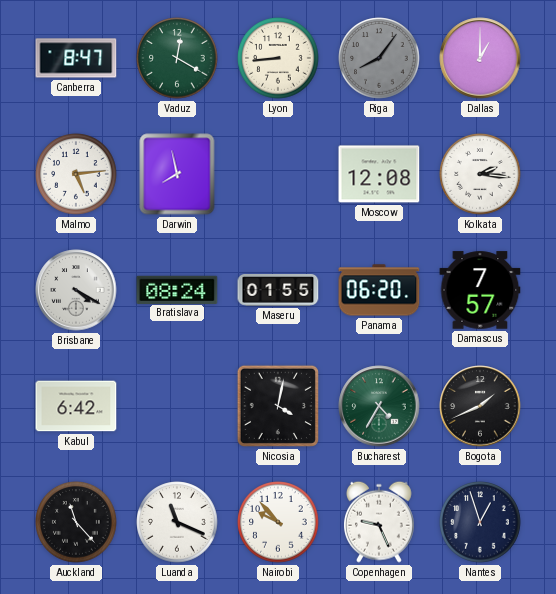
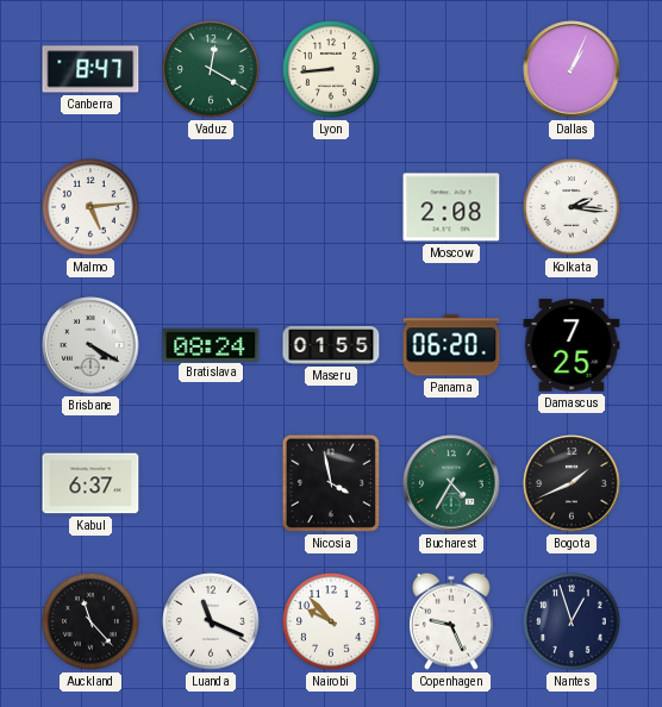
Riga: 8:06 -> none (379, 58)
Dallas: 1:00 -> 1:04 (572, 69)
Darwin: 7:58 -> none (177, 174)
Moscow: 12:08 -> 2:08 (451, 207)
Damascus: 7:57 -> 7:25 (572, 345)
Kabul: 6:42 -> 6:37 (90, 483)
Nicosia: 4:02 -> 3:58 (331, 483)
